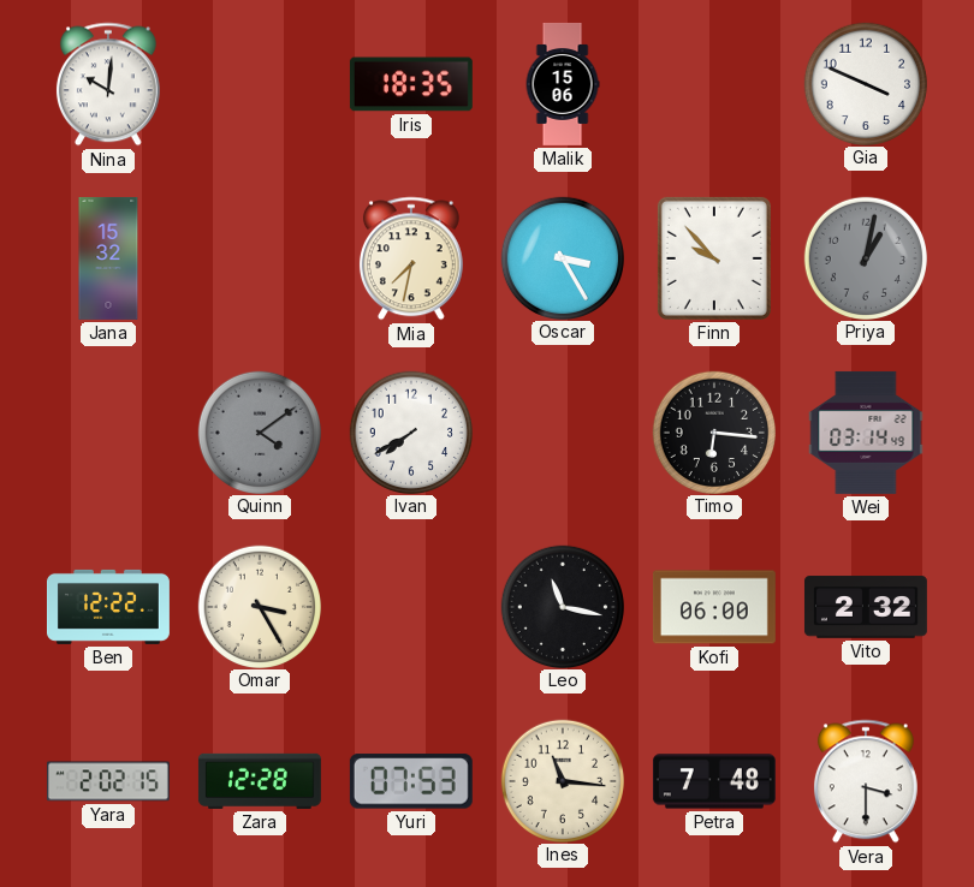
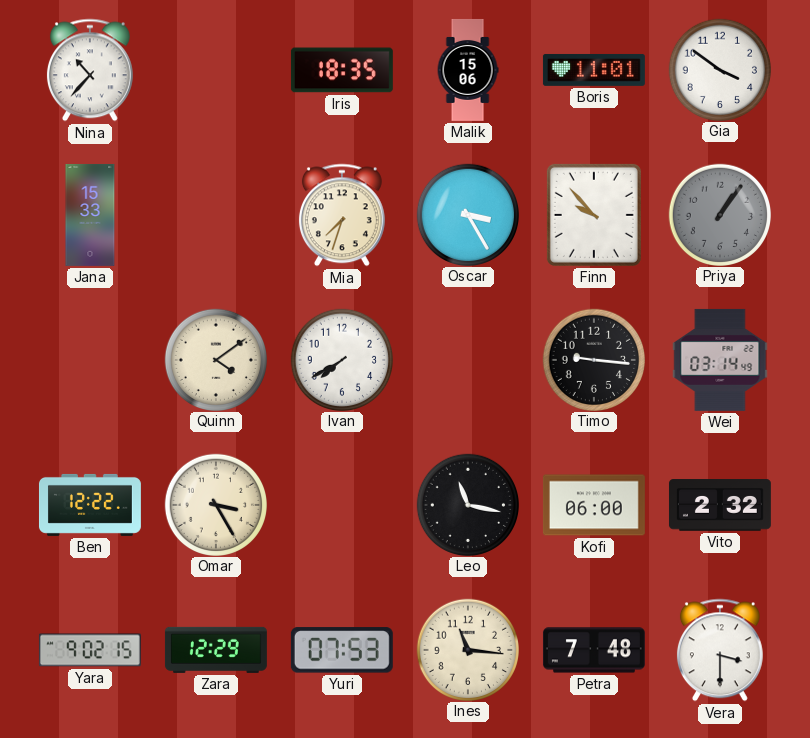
Nina: 10:01 -> 10:37 (90, 70)
Boris: none -> 11:01 (594, 70)
Gia: 3:49 -> 3:51 (719, 69)
Jana: 15:32 -> 15:33 (90, 215)
Mia: 7:32 -> 7:33 (342, 215)
Priya: 1:02 -> 1:06 (719, 214)
Quinn dial: grey -> cream (215, 359)
Timo: 6:16 -> 9:16 (593, 359)
Yara: 2:02 -> 9:02 (90, 650)
Zara: 12:28 -> 12:29 (216, 650)
